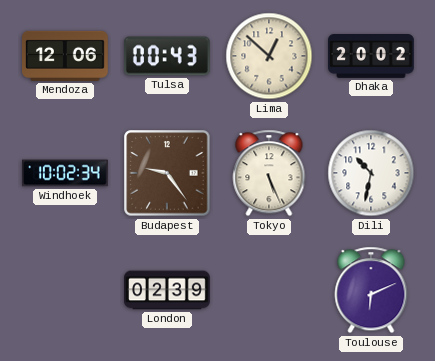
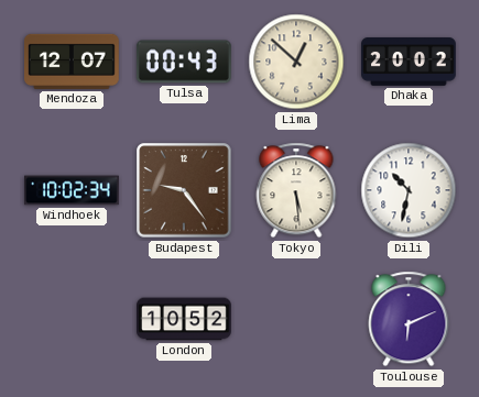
Mendoza: 12:06 -> 12:07 (73, 62)
Tokyo: 5:26 -> 5:29 (296, 190)
London: 02:39 -> 10:52 (185, 319)
